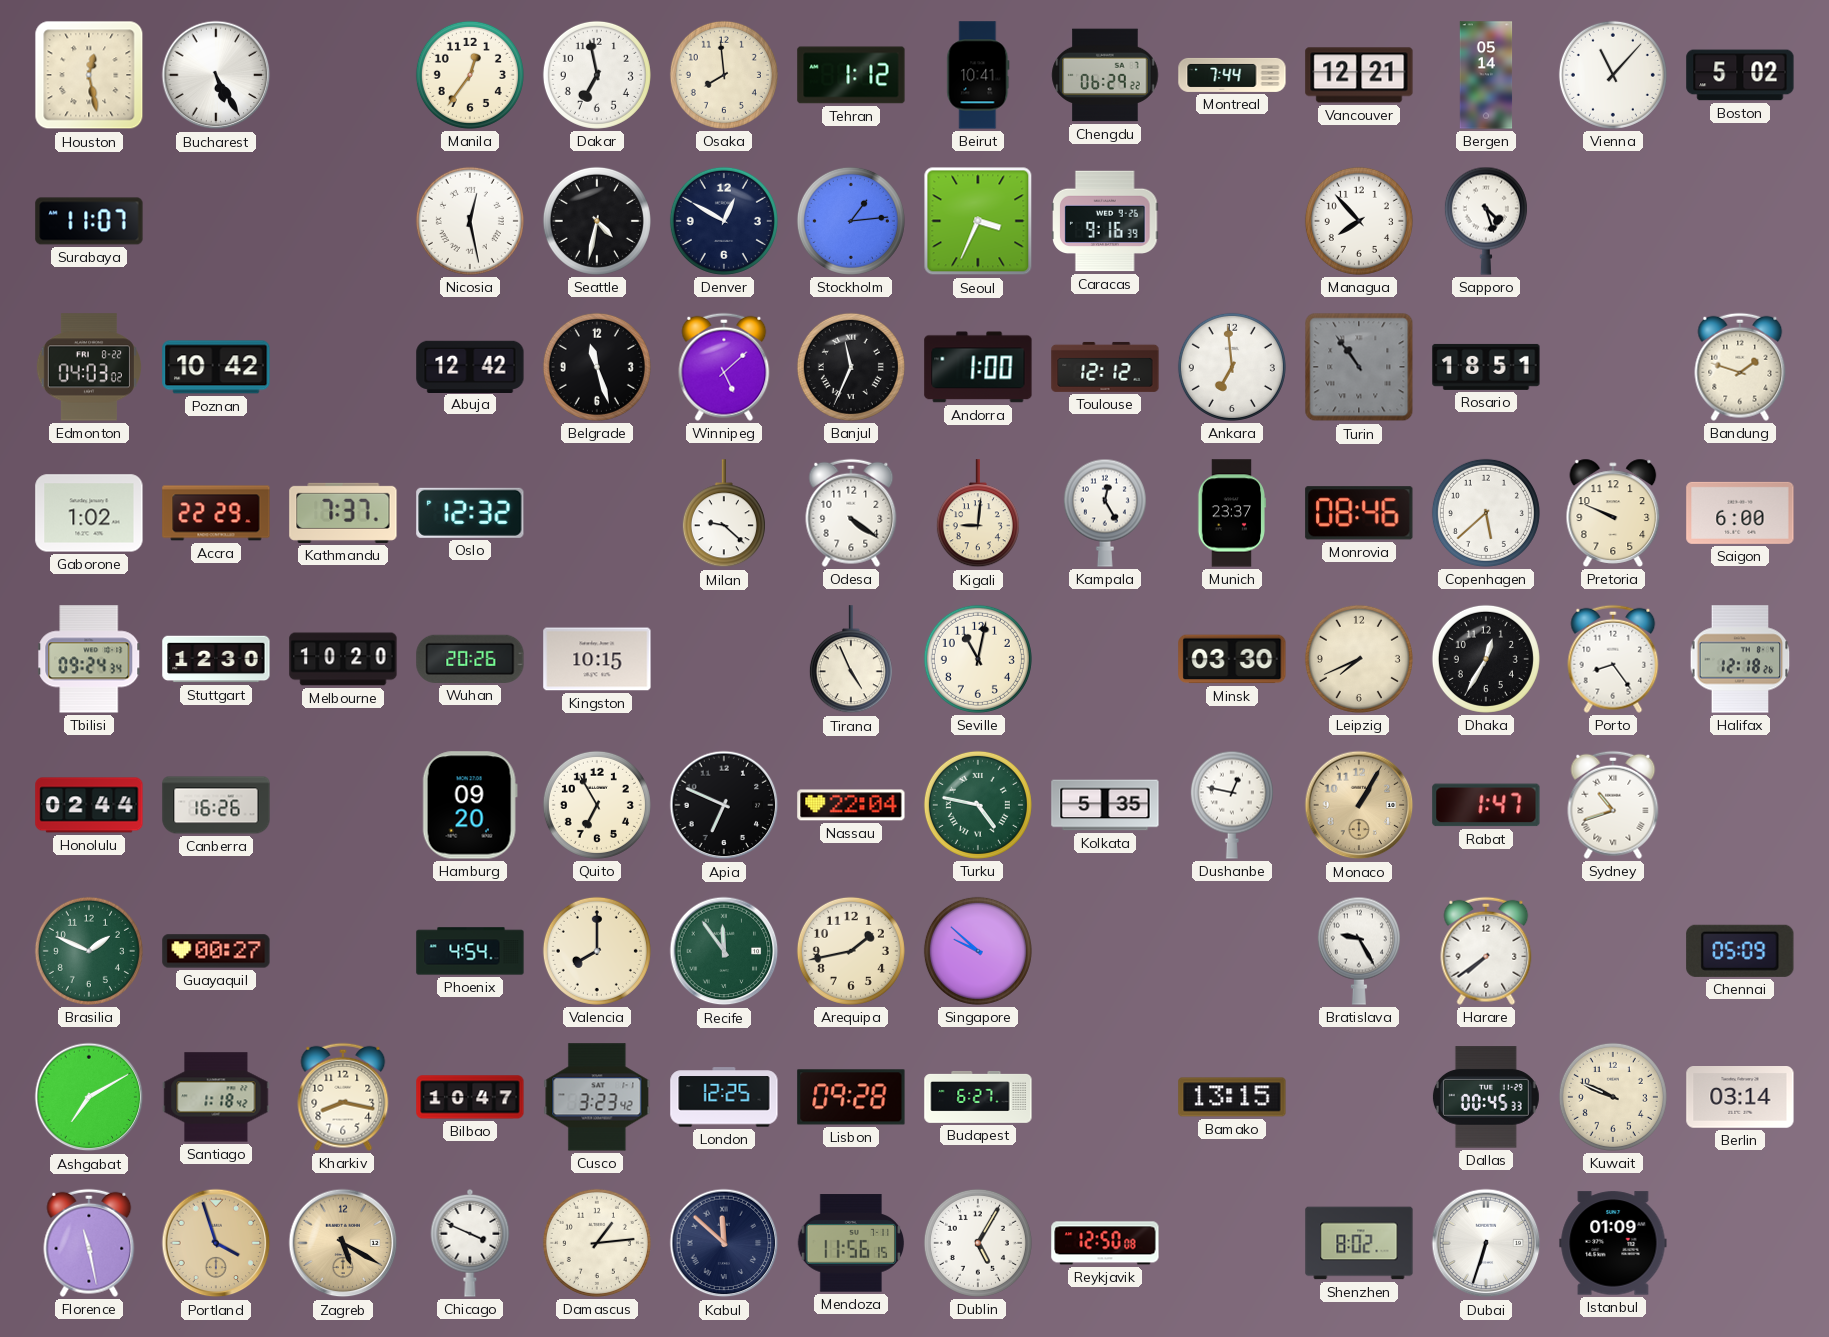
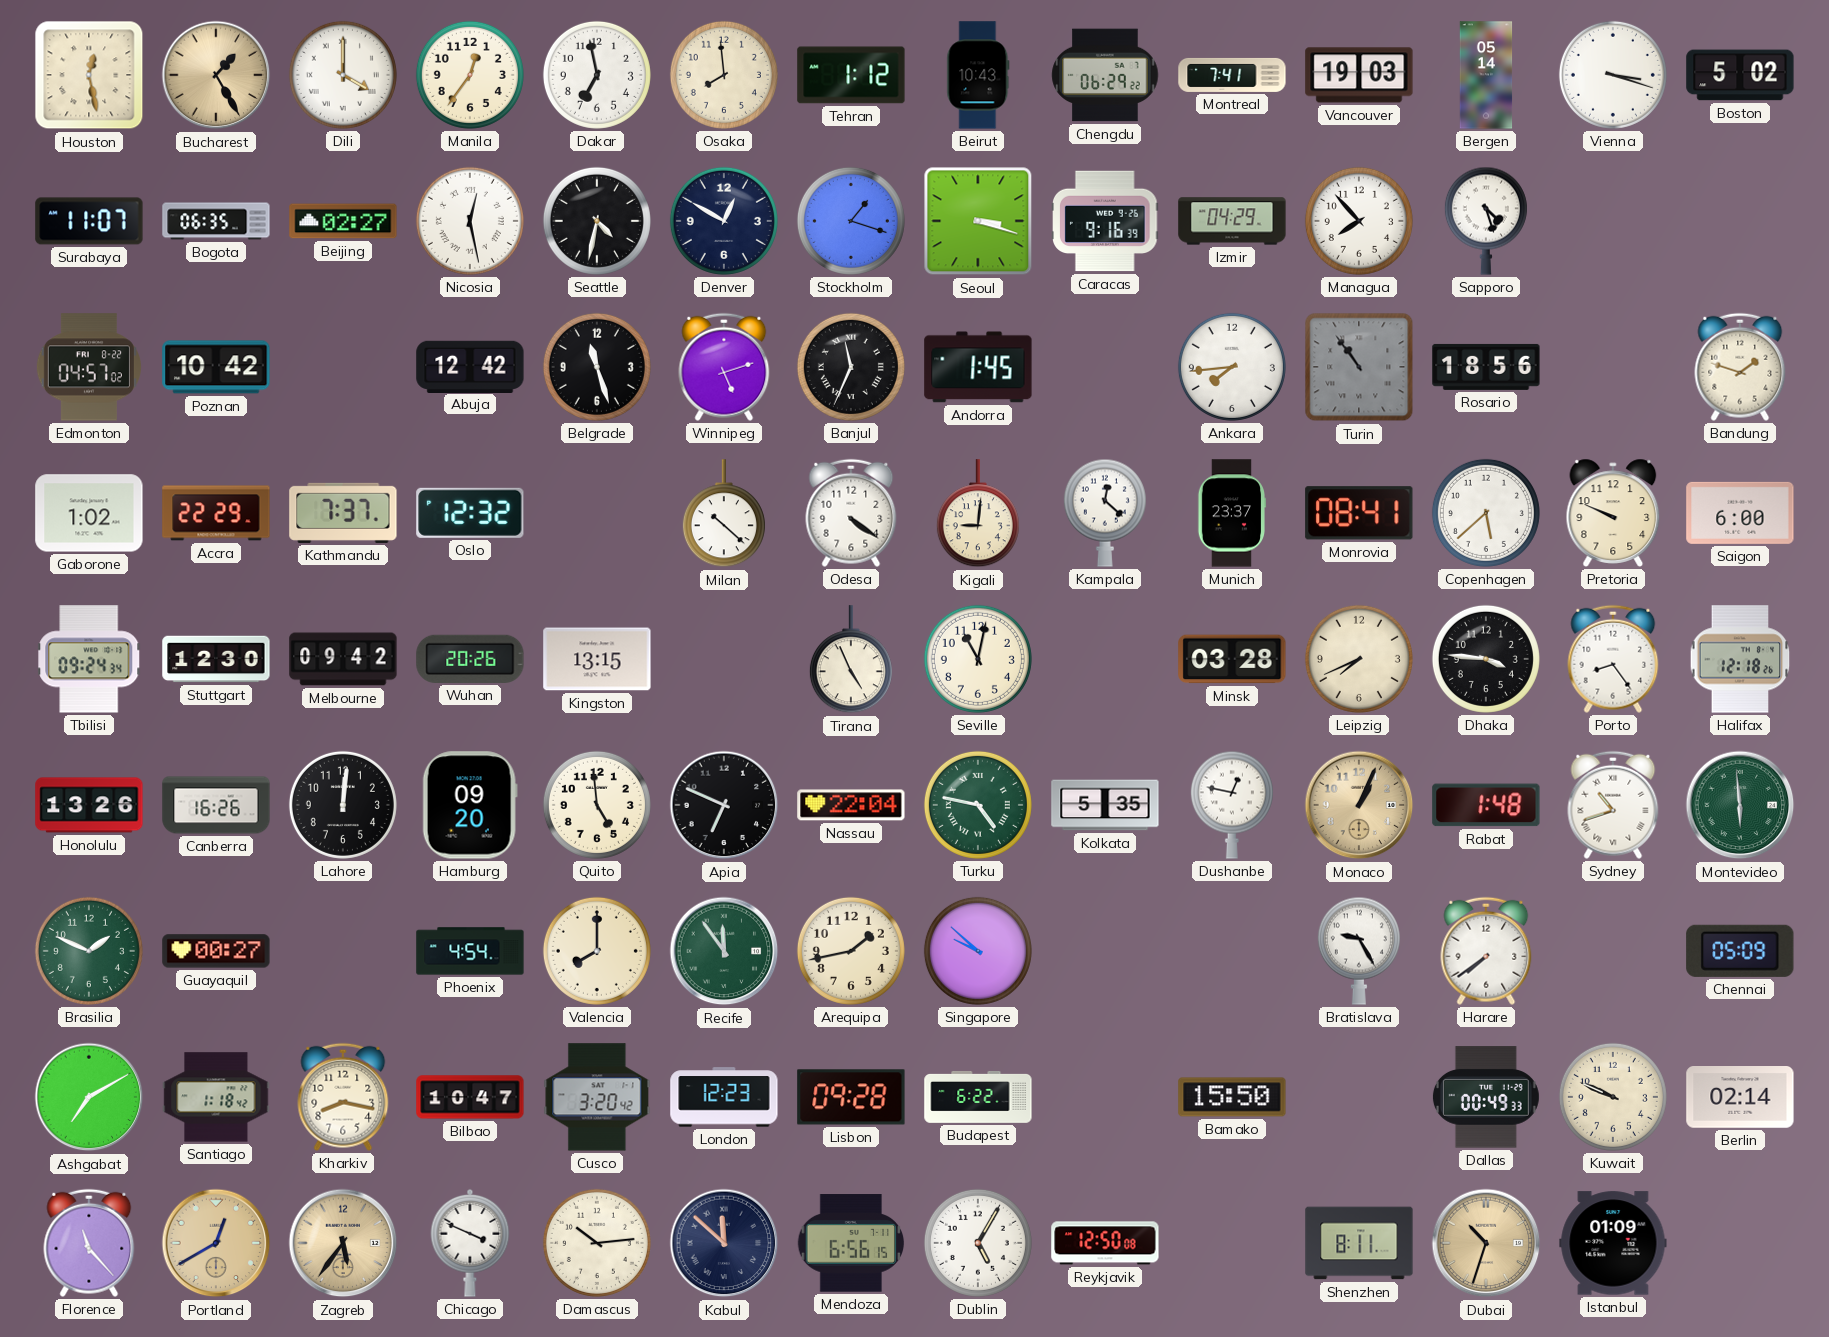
Bucharest: 5:25 -> 1:25 (216, 75)
Bucharest dial: white -> champagne (216, 75)
Dili: none -> 4:00 (343, 75)
Beirut: 10:41 -> 10:43 (978, 75)
Montreal: 7:44 -> 7:41 (1232, 75)
Vancouver: 12:21 -> 19:03 (1359, 75)
Vienna: 11:07 -> 3:18 (1613, 75)
Bogota: none -> 06:35 (216, 221)
Beijing: none -> 02:27 (343, 221)
Stockholm: 1:14 -> 1:18 (851, 221)
Seoul: 3:34 -> 3:18 (978, 221)
Izmir: none -> 04:29 (1232, 221)
Edmonton: 04:03 -> 04:57 (89, 367)
Winnipeg: 5:08 -> 5:12 (724, 367)
Andorra: 1:00 -> 1:45 (978, 367)
Toulouse: 12:12 -> none (1105, 367)
Ankara: 6:59 -> 7:44 (1232, 367)
Rosario: 18:51 -> 18:56 (1486, 367)
Milan: 9:22 -> 10:22 (724, 514)
Kampala: 12:25 -> 12:22 (1105, 513)
Monrovia: 08:46 -> 08:41 (1359, 513)
Melbourne: 10:20 -> 09:42 (343, 659)
Kingston: 10:15 -> 13:15 (597, 659)
Minsk: 03:30 -> 03:28 (1232, 659)
Dhaka: 12:35 -> 3:46 (1486, 659)
Honolulu: 02:44 -> 13:26 (89, 805)
Lahore: none -> 12:01 (343, 805)
Quito: 6:55 -> 4:59 (597, 805)
Monaco: 1:05 -> 1:04 (1359, 805)
Rabat: 1:47 -> 1:48 (1486, 805)
Montevideo: none -> 5:59 (1740, 805)
Cusco: 3:23 -> 3:20 (597, 1097)
London: 12:25 -> 12:23 (724, 1097)
Budapest: 6:27 -> 6:22 (978, 1097)
Bamako: 13:15 -> 15:50 (1232, 1097)
Dallas: 00:45 -> 00:49 (1486, 1097)
Berlin: 03:14 -> 02:14 (1740, 1098)
Florence: 11:28 -> 11:23 (89, 1243)
Portland: 3:57 -> 12:40 (216, 1243)
Zagreb: 5:20 -> 5:36 (343, 1243)
Damascus: 1:14 -> 10:14 (597, 1243)
Mendoza: 11:56 -> 6:56 (850, 1243)
Shenzhen: 8:02 -> 8:11 (1359, 1243)
Dubai: 6:33 -> 10:33 (1486, 1243)
Dubai dial: white -> champagne (1486, 1243)
